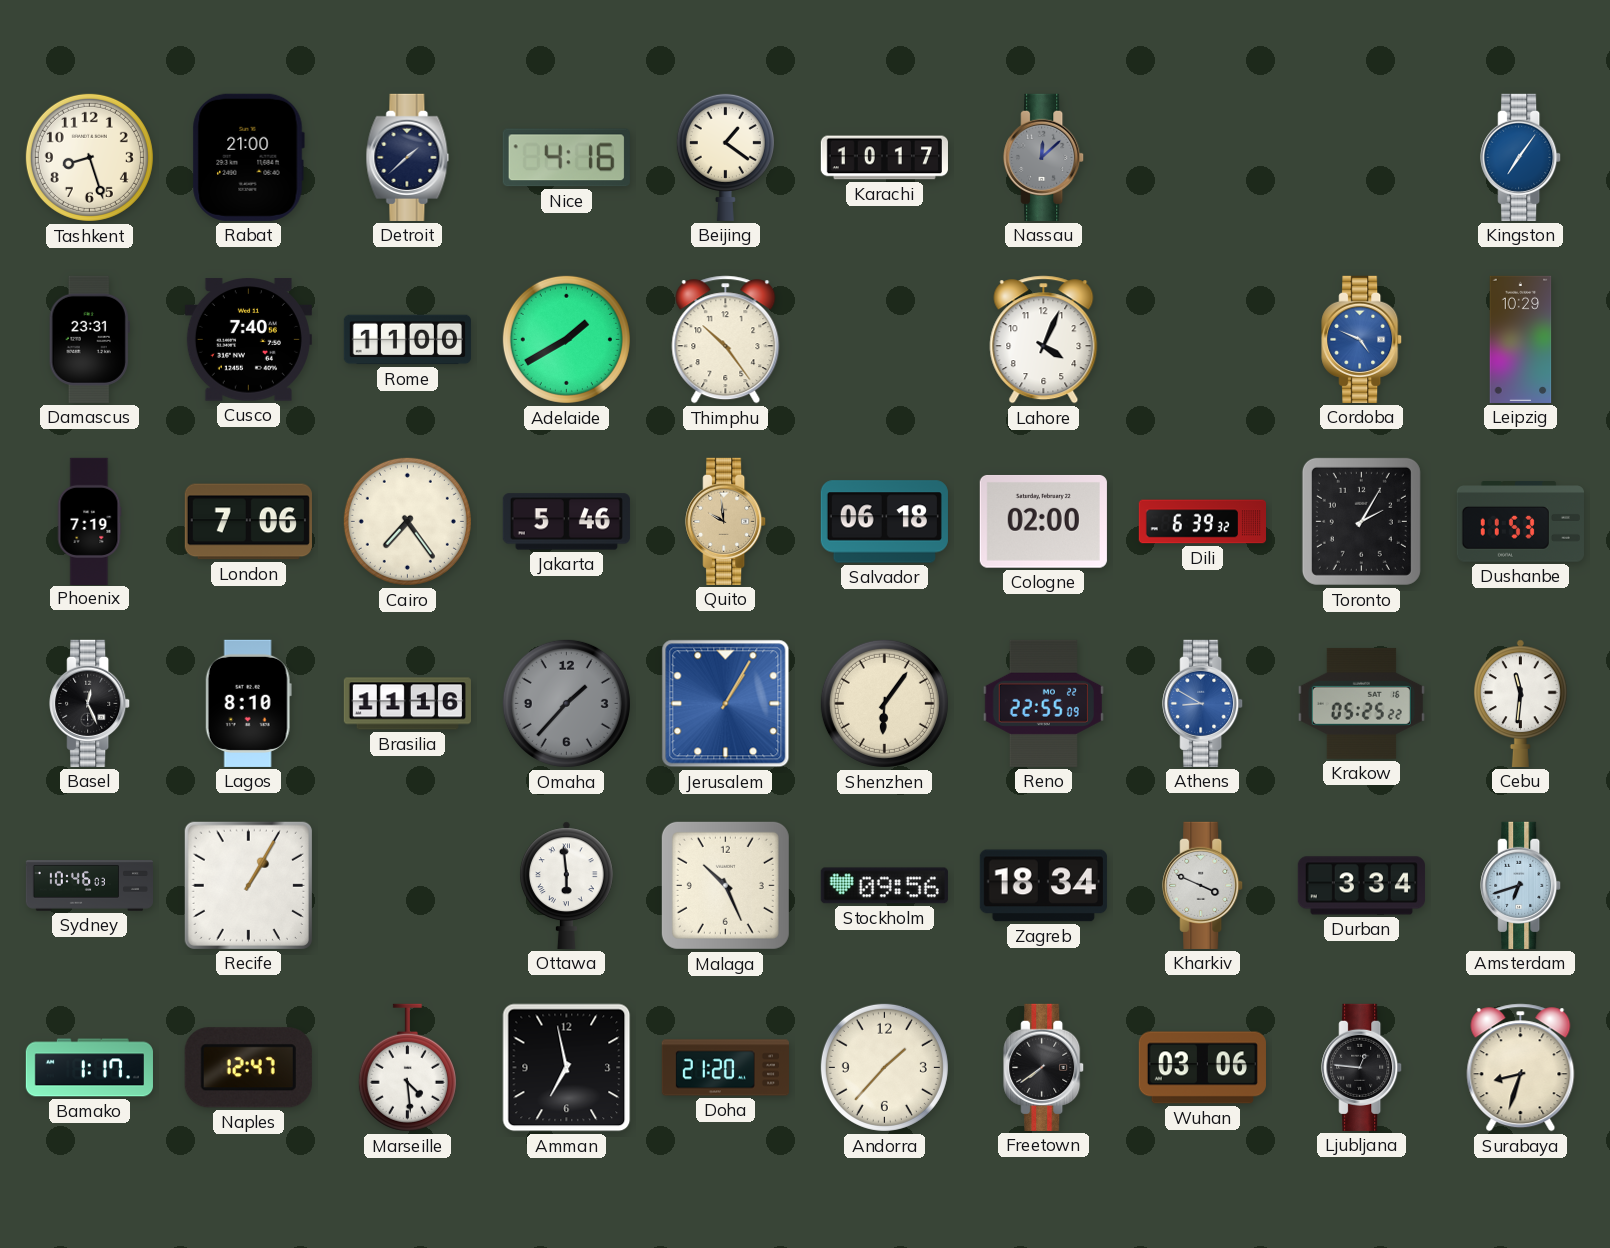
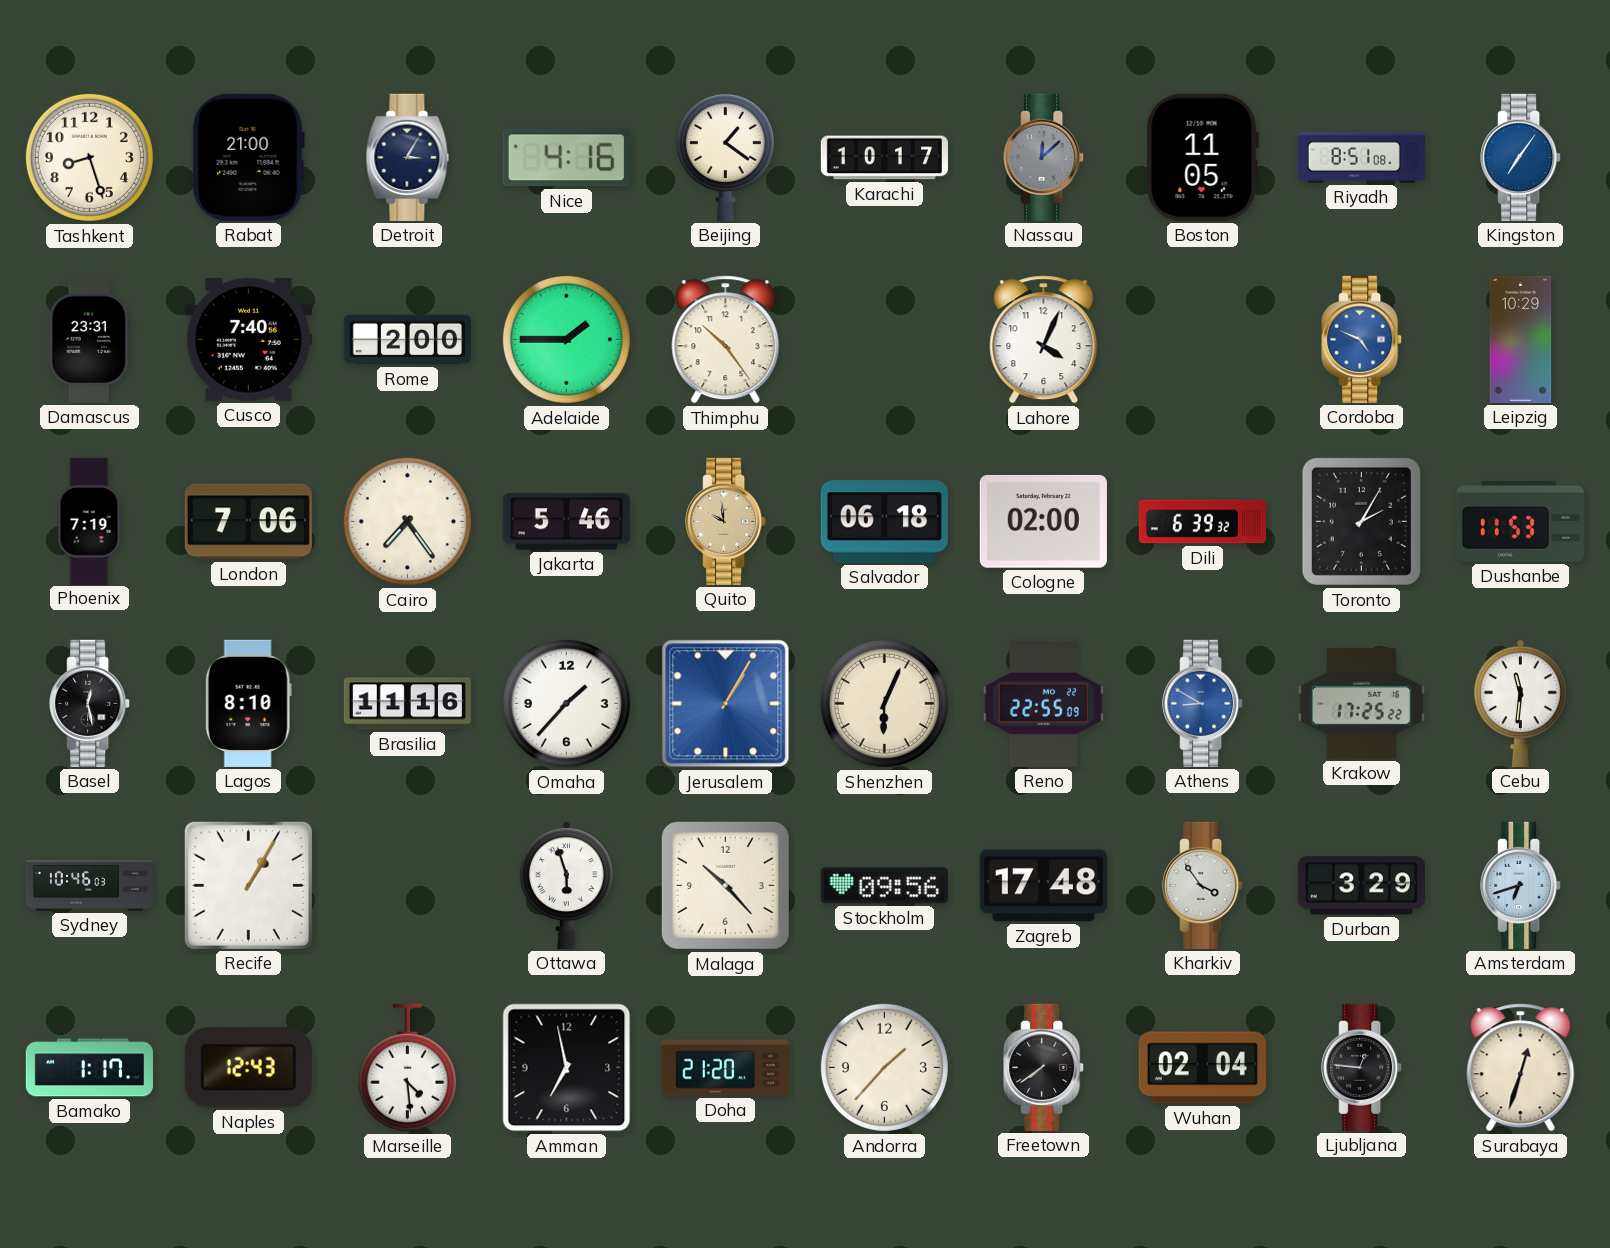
Detroit: 1:38 -> 3:05 (408, 157)
Boston: none -> 11:05 (1202, 157)
Riyadh: none -> 8:51 (1361, 157)
Rome: 11:00 -> 2:00 (407, 340)
Adelaide: 1:40 -> 1:45 (566, 339)
Basel: 12:26 -> 12:28 (90, 703)
Omaha dial: grey -> white (566, 703)
Shenzhen: 6:06 -> 6:04 (884, 703)
Krakow: 05:25 -> 17:25 (1361, 703)
Ottawa: 5:59 -> 5:57 (567, 885)
Malaga: 10:26 -> 10:23 (725, 885)
Zagreb: 18:34 -> 17:48 (1043, 886)
Kharkiv: 3:49 -> 3:54 (1203, 885)
Durban: 3:34 -> 3:29 (1361, 886)
Naples: 12:47 -> 12:43 (248, 1068)
Wuhan: 03:06 -> 02:04 (1202, 1068)
Surabaya: 8:33 -> 12:33 (1521, 1068)
